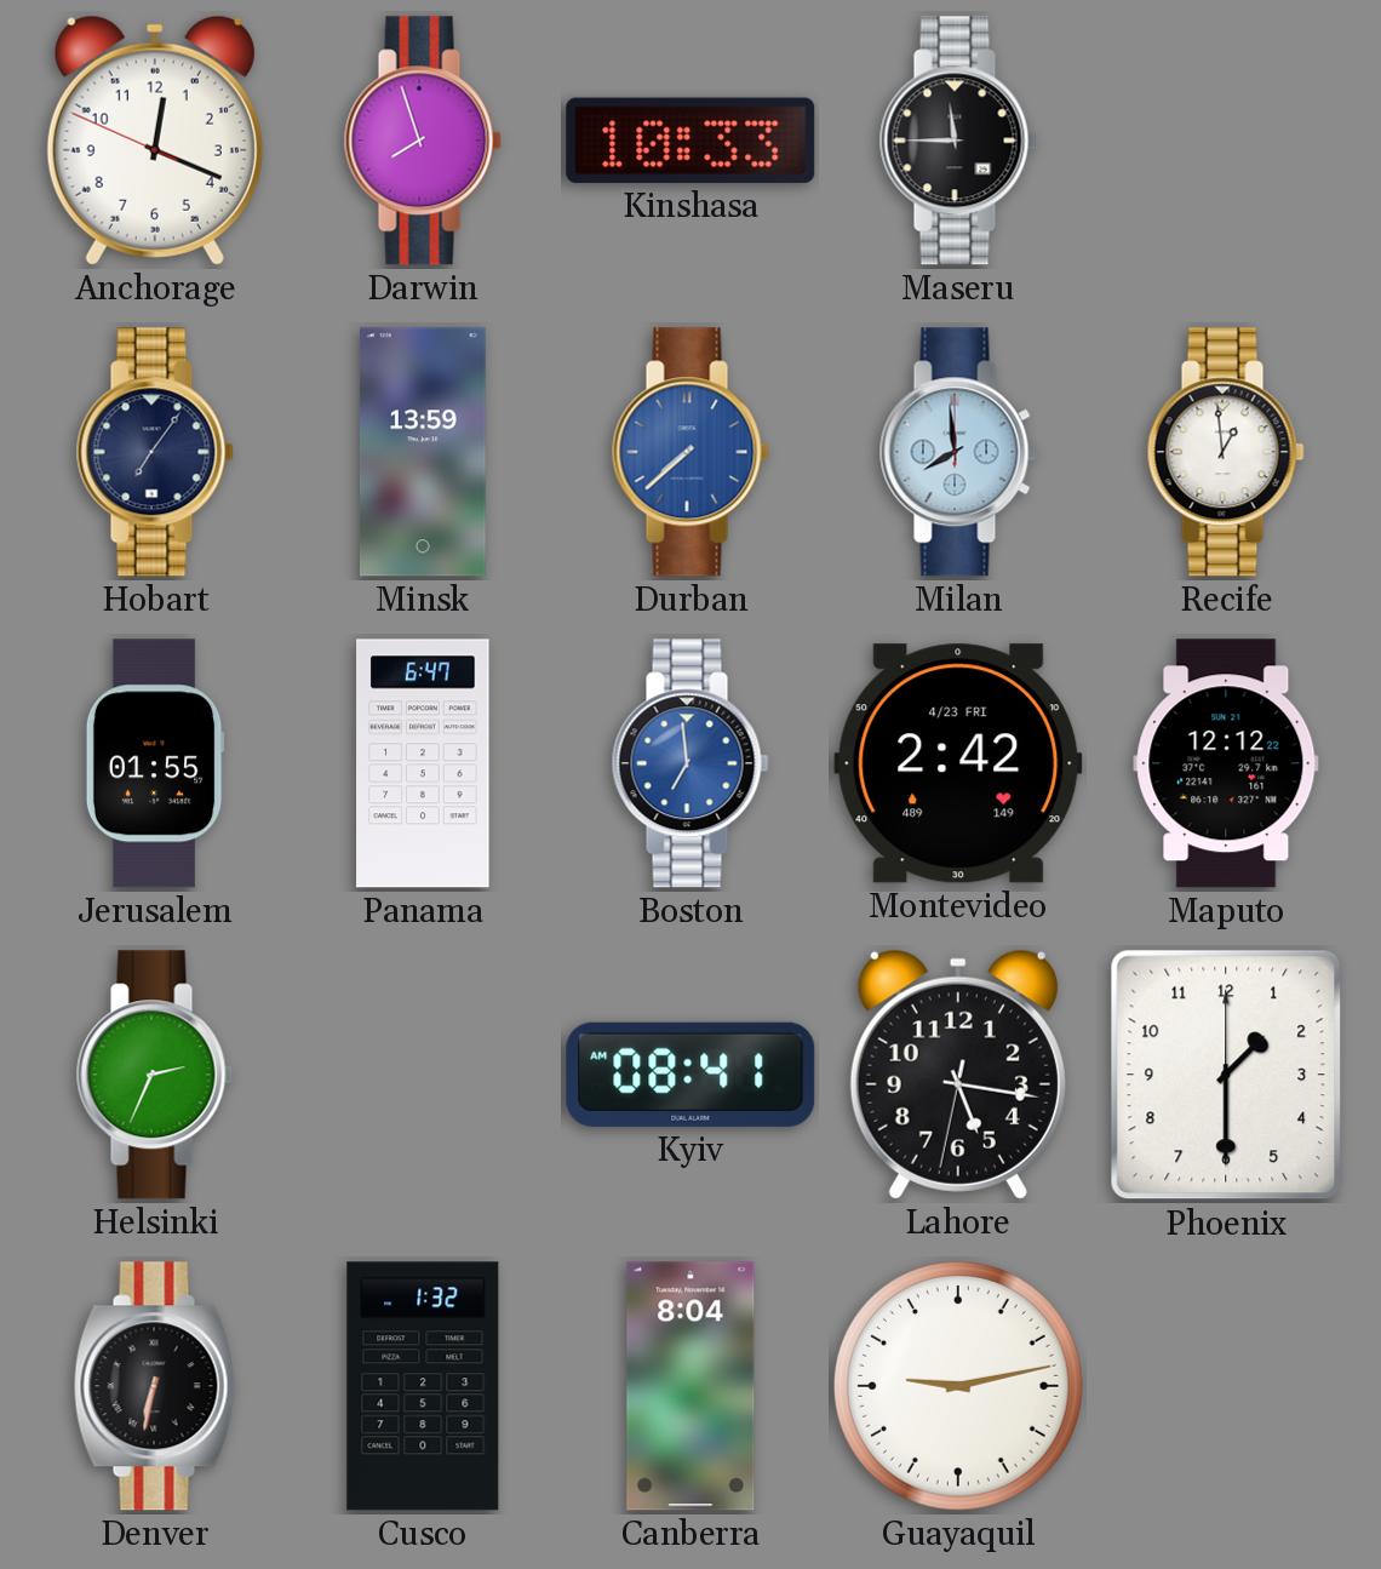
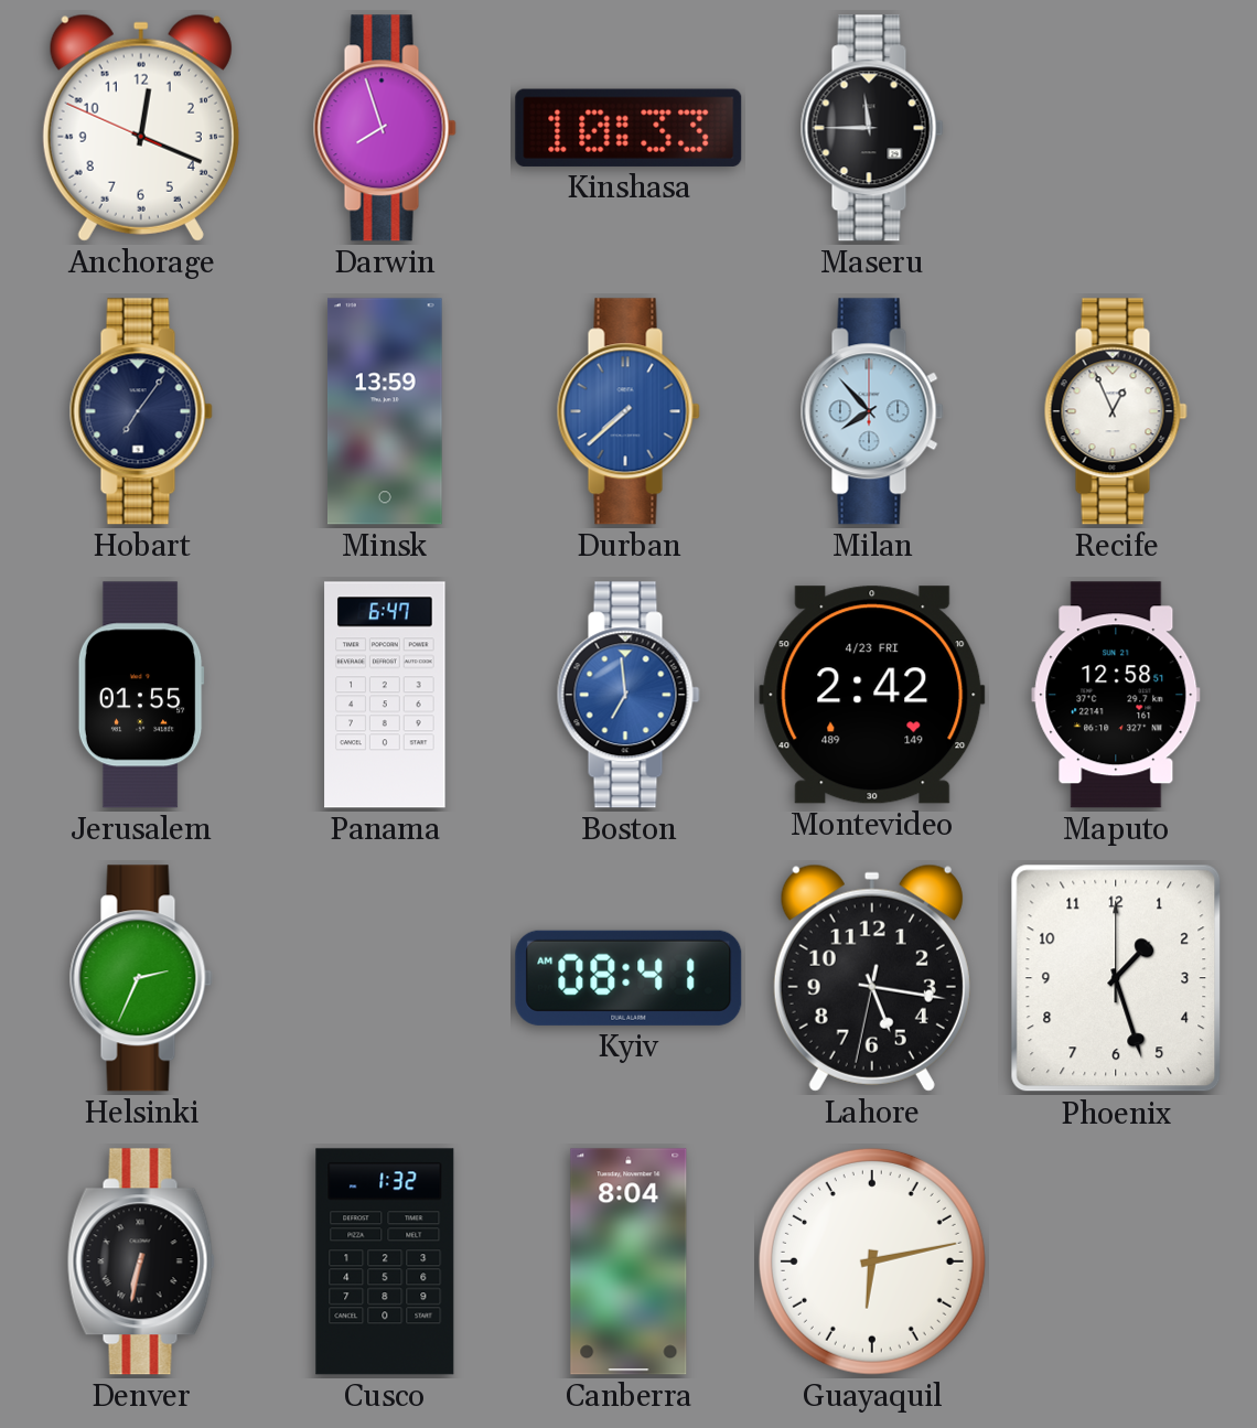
Milan: 7:59 -> 7:53 (872, 411)
Recife: 12:59 -> 12:56 (1116, 411)
Maputo: 12:12 -> 12:58 (1116, 695)
Phoenix: 1:30 -> 1:27 (1116, 978)
Guayaquil: 9:13 -> 6:13 (872, 1261)
